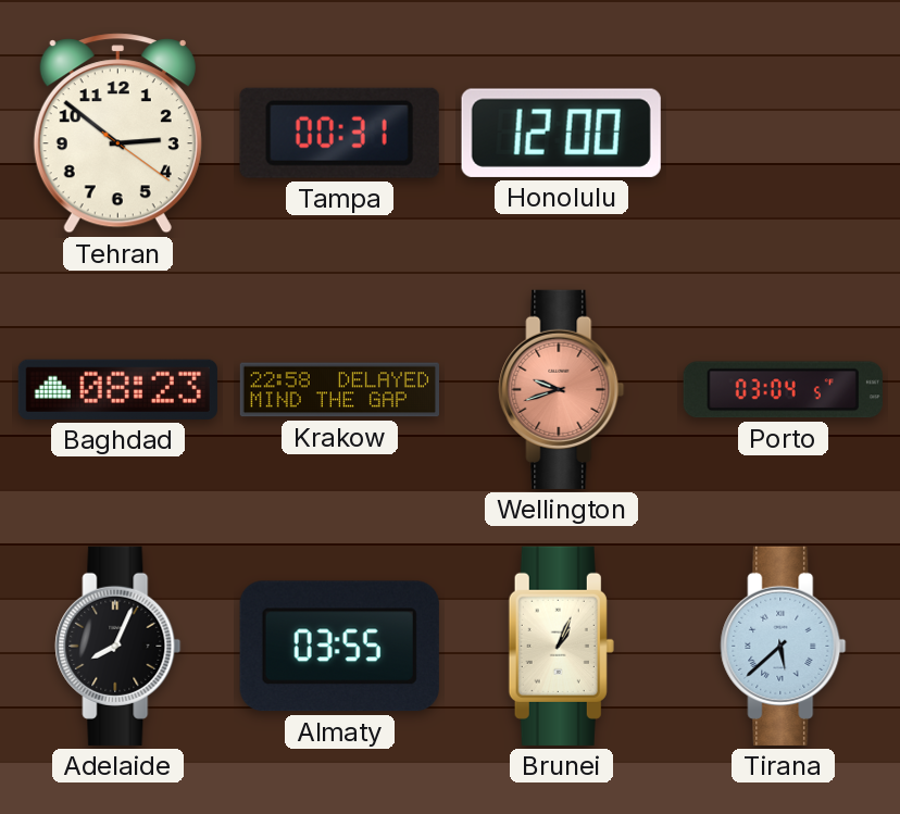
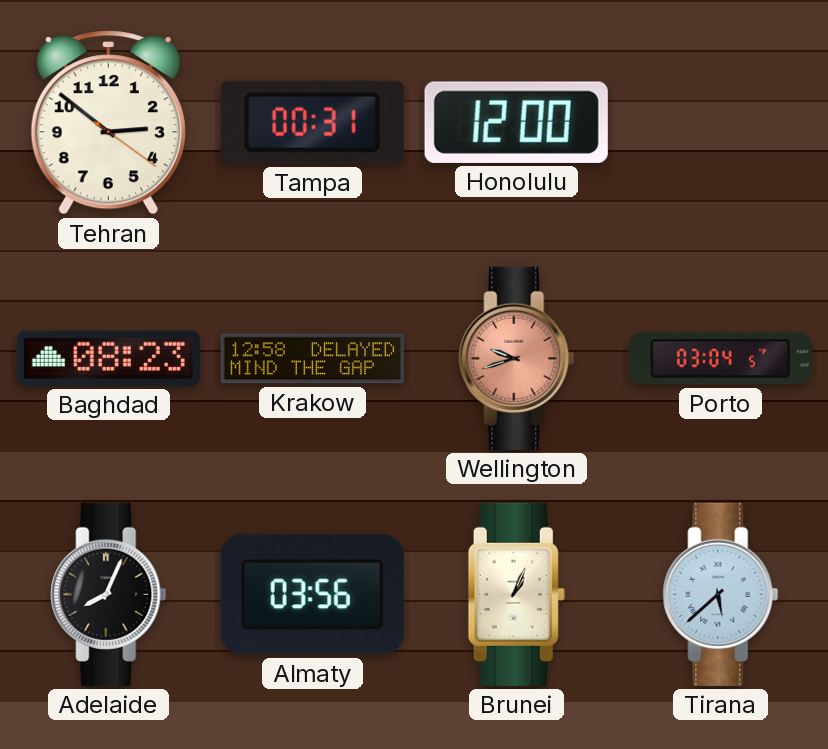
Krakow: 22:58 -> 12:58 (312, 359)
Almaty: 03:55 -> 03:56 (312, 595)
